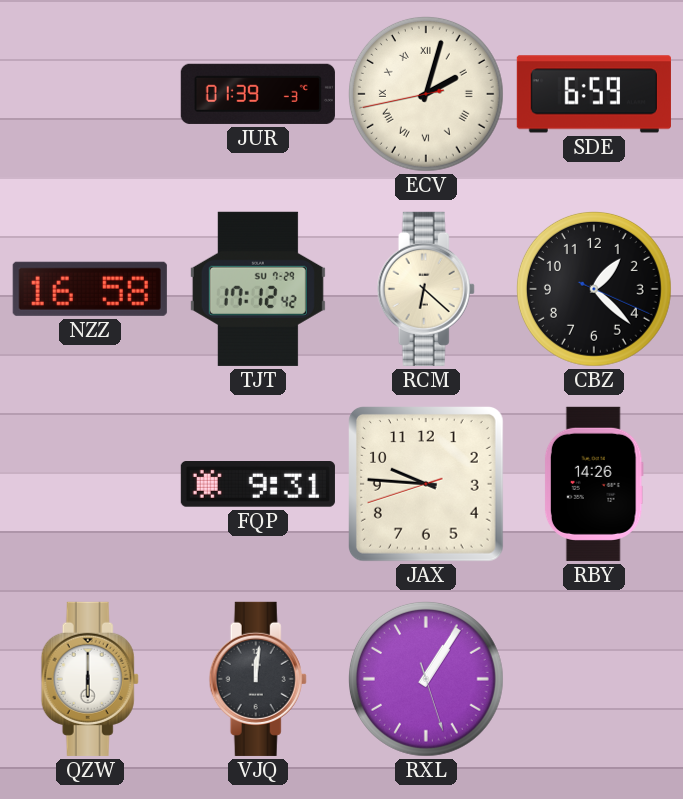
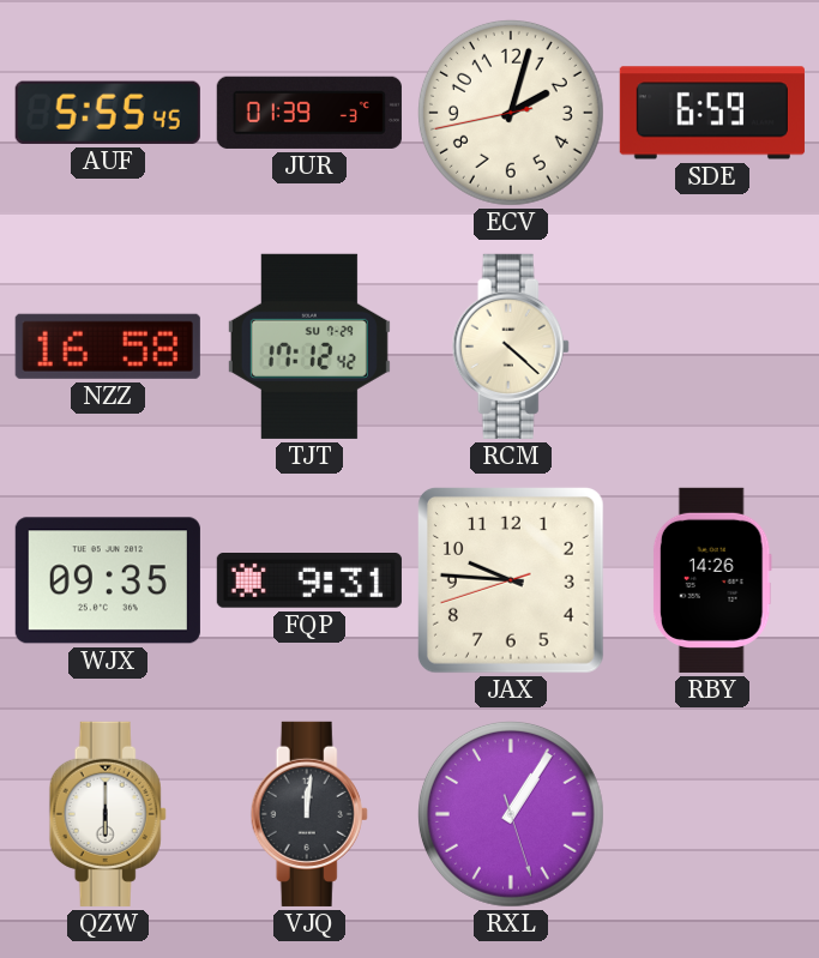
AUF: none -> 5:55 (108, 113)
ECV numerals: Roman -> Arabic (511, 113)
RCM: 6:22 -> 4:22 (511, 347)
CBZ: 1:22 -> none (594, 289)
WJX: none -> 09:35 (108, 580)
